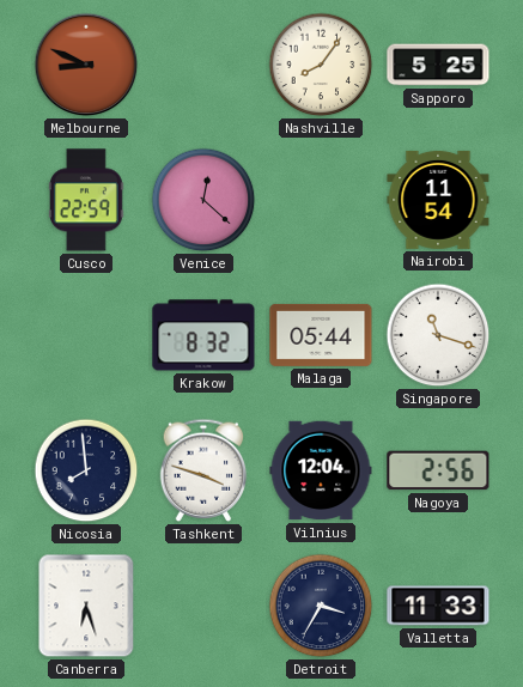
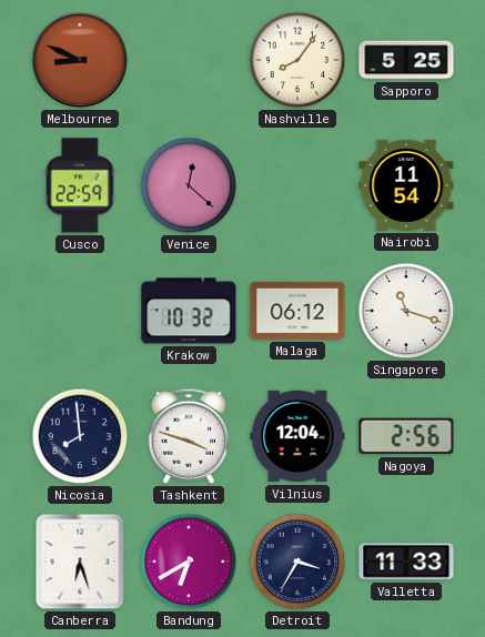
Krakow: 8:32 -> 10:32 (189, 311)
Malaga: 05:44 -> 06:12 (297, 311)
Bandung: none -> 6:40 (189, 562)
